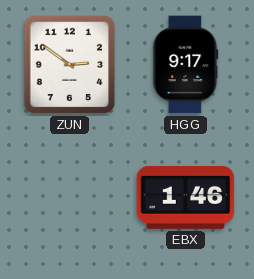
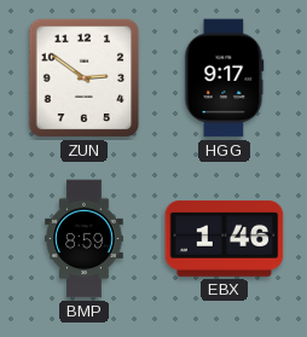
BMP: none -> 8:59 (85, 239)
